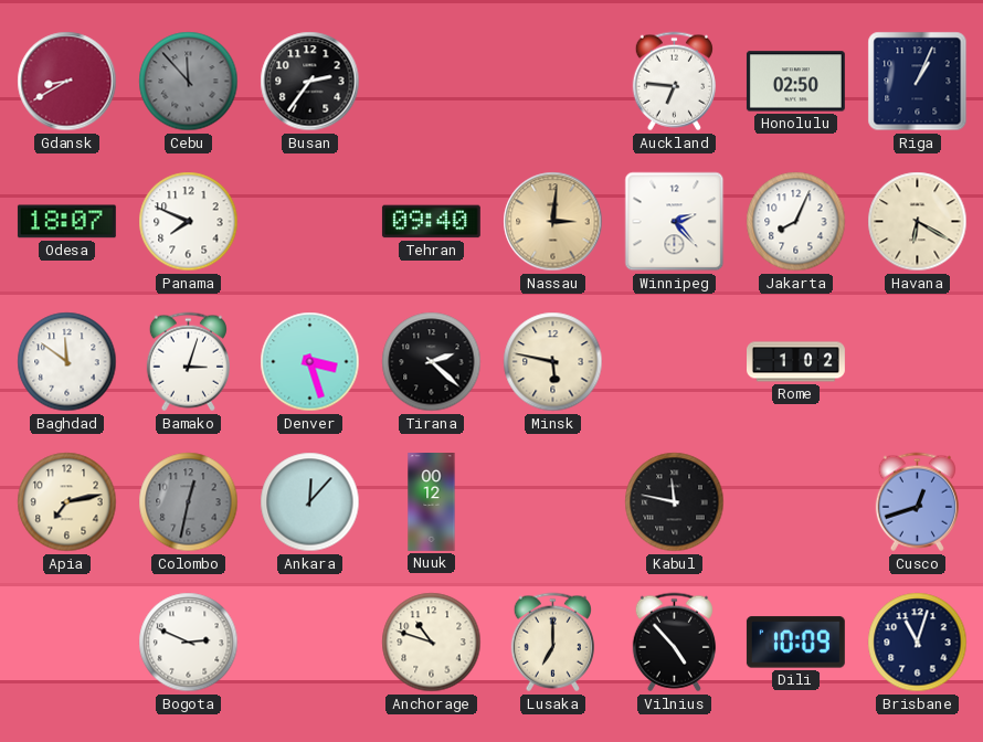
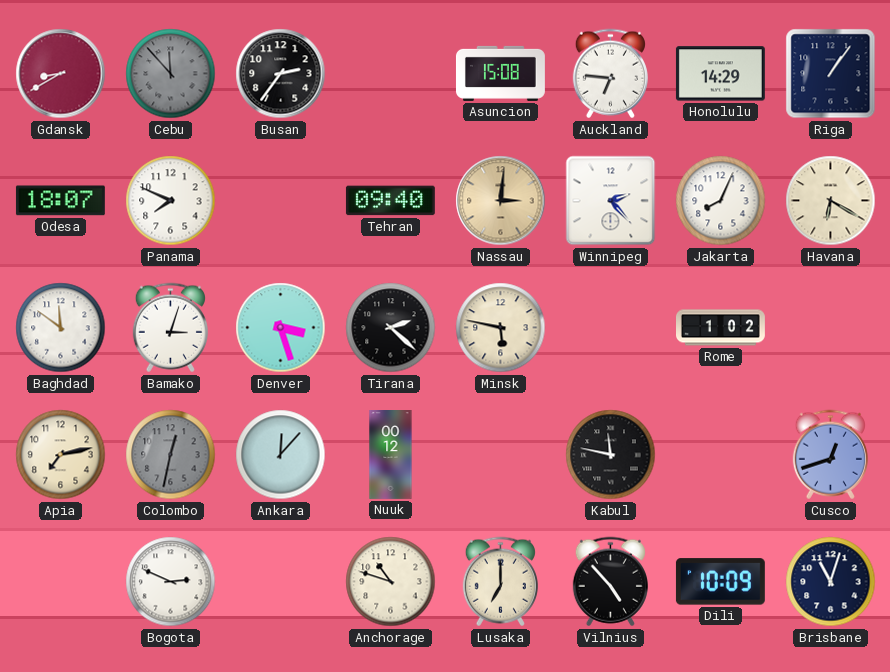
Asuncion: none -> 15:08 (500, 73)
Honolulu: 02:50 -> 14:29 (720, 74)
Riga: 1:04 -> 1:06 (831, 74)
